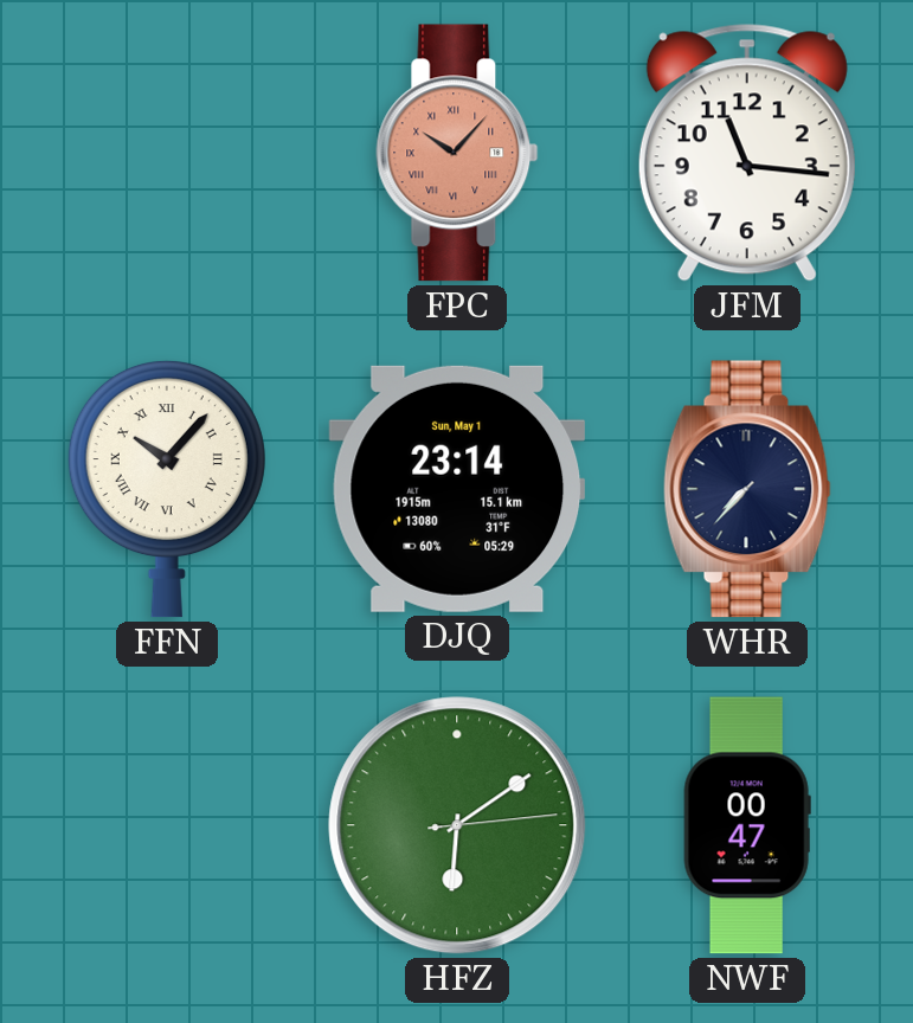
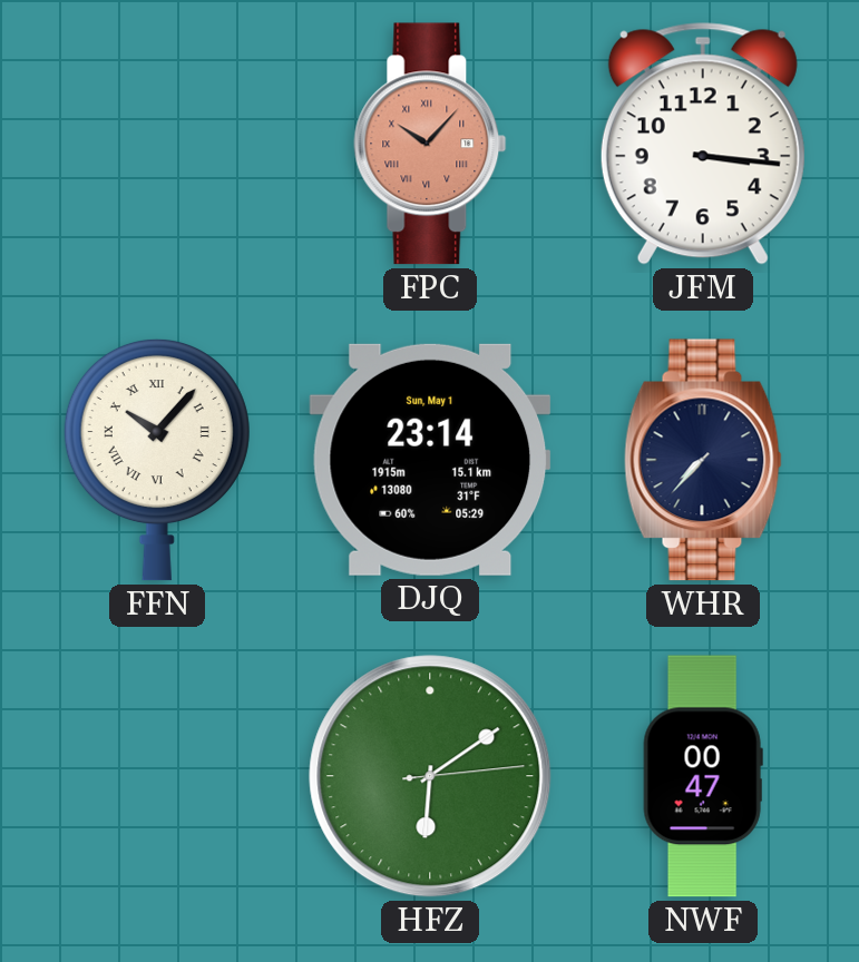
JFM: 11:16 -> 3:16 (703, 144)
